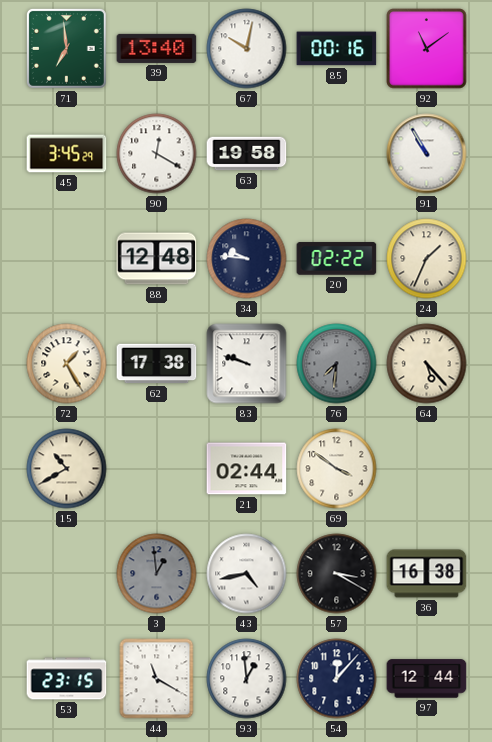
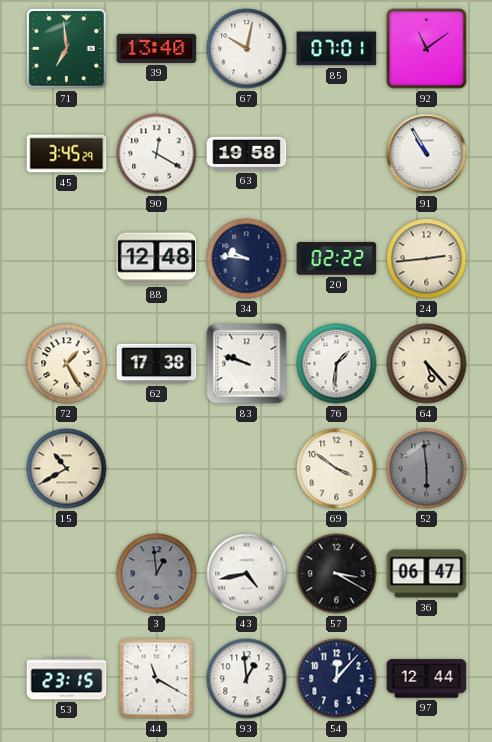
85: 00:16 -> 07:01 (337, 49)
24: 1:34 -> 2:44 (427, 259)
76: 7:31 -> 1:31 (337, 364)
76 dial: grey -> white (337, 364)
21: 02:44 -> none (247, 469)
52: none -> 5:59 (427, 469)
36: 16:38 -> 06:47 (427, 574)
